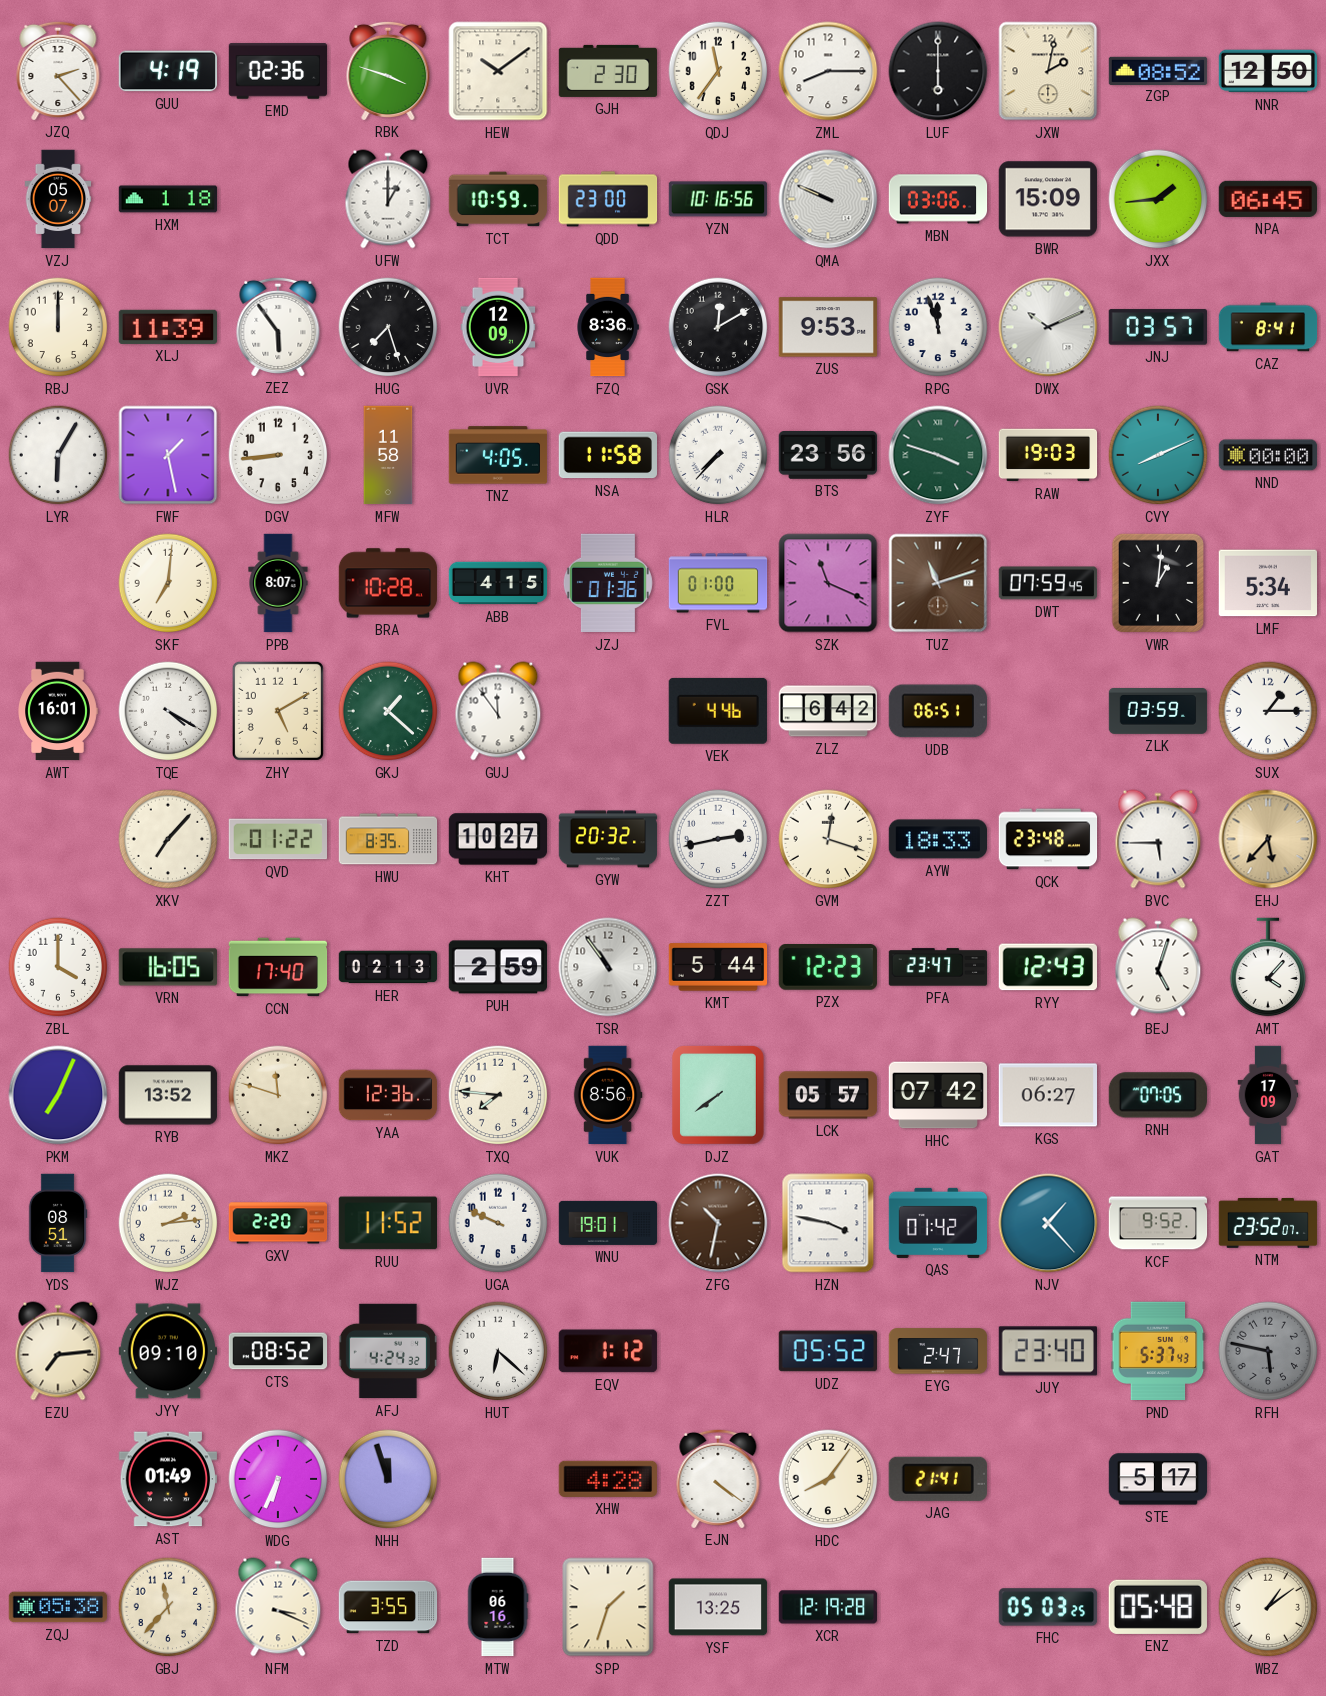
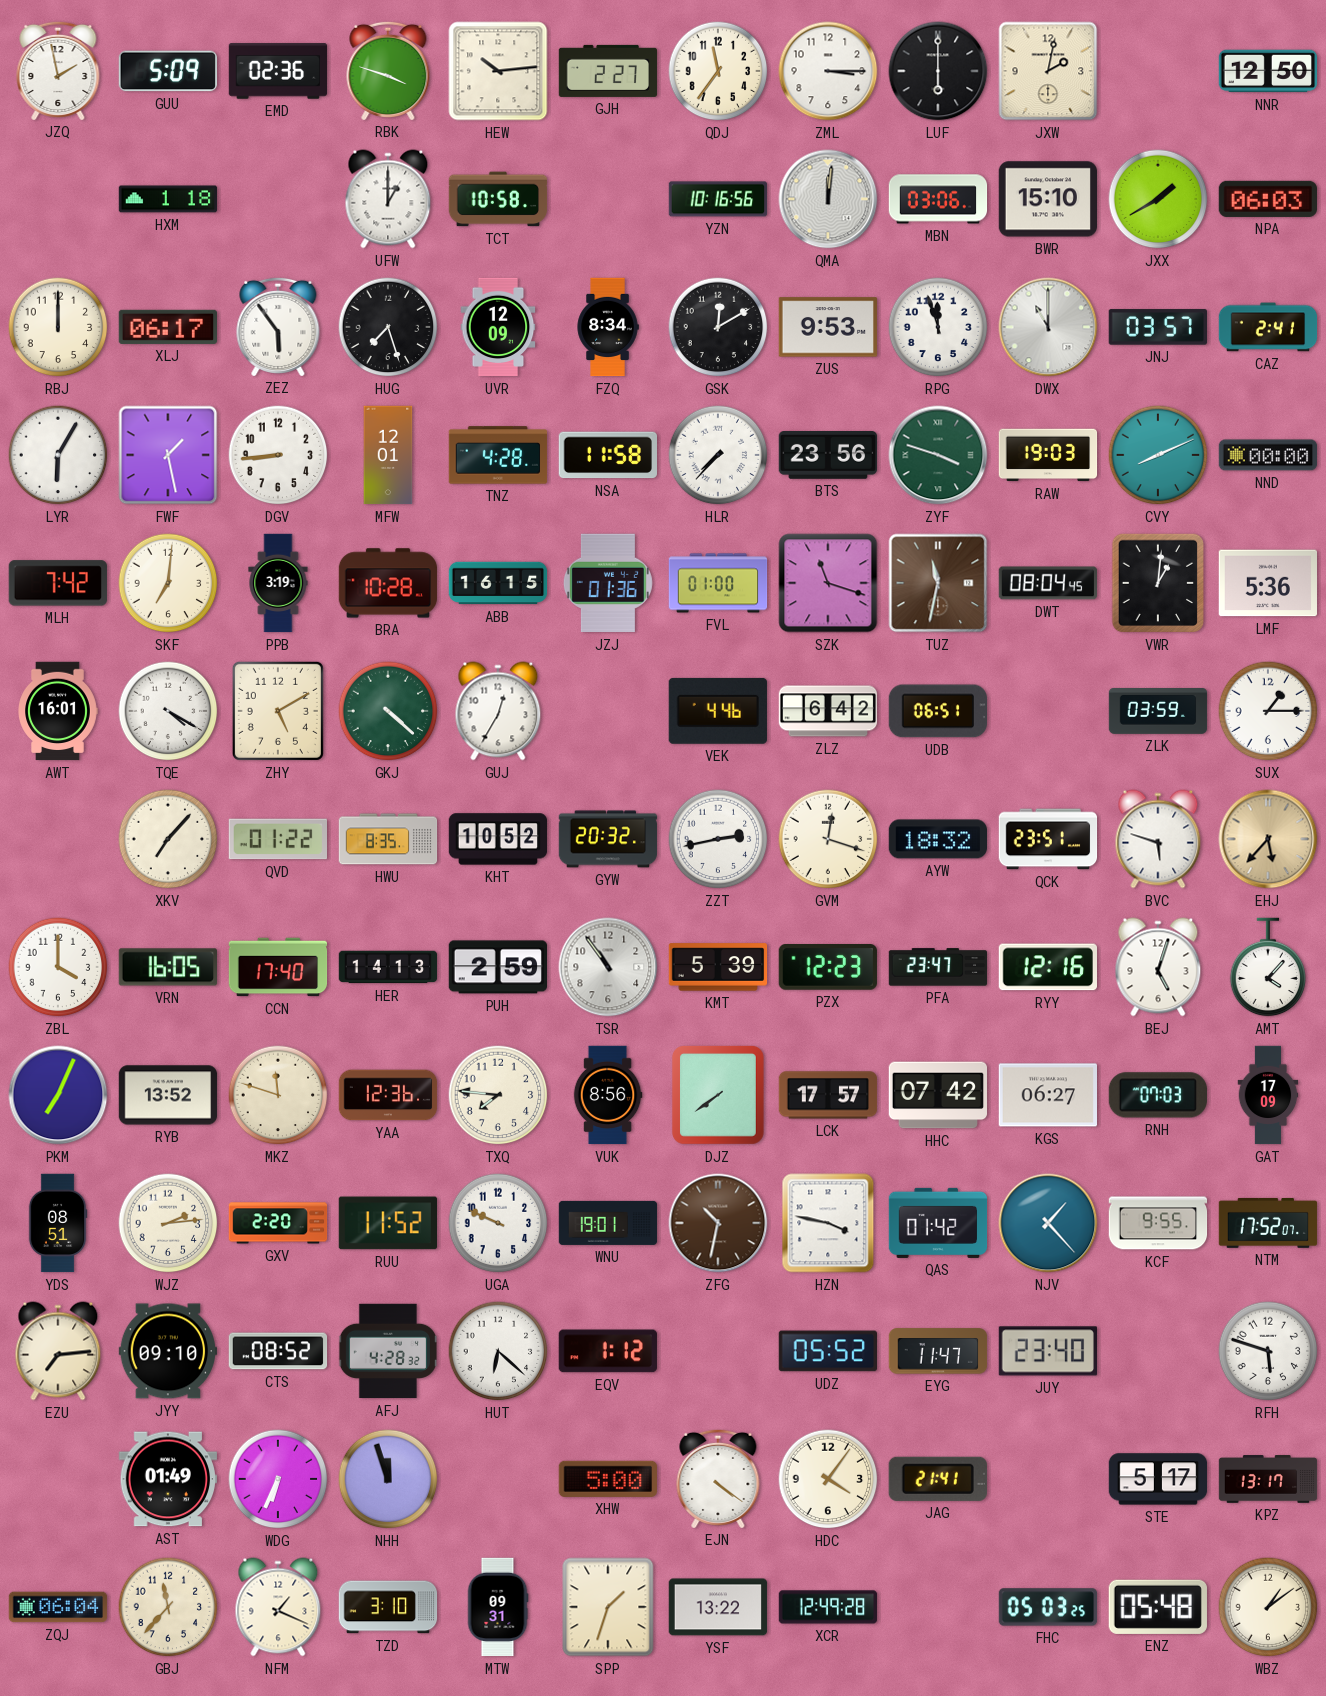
JZQ: 2:23 -> 1:58 (58, 70)
GUU: 4:19 -> 5:09 (167, 71)
HEW: 10:09 -> 10:14 (498, 71)
GJH: 2:30 -> 2:27 (608, 71)
ZML: 8:15 -> 3:15 (828, 71)
ZGP: 08:52 -> none (1158, 70)
VZJ: 05:07 -> none (58, 199)
TCT: 10:59 -> 10:58 (498, 199)
QDD: 23:00 -> none (608, 199)
QMA: 9:49 -> 12:01 (828, 199)
BWR: 15:09 -> 15:10 (1047, 199)
JXX: 1:44 -> 1:40 (1158, 199)
NPA: 06:45 -> 06:03 (1267, 199)
XLJ: 11:39 -> 06:17 (167, 327)
FZQ: 8:36 -> 8:34 (608, 327)
DWX: 10:11 -> 11:00 (1048, 327)
CAZ: 8:41 -> 2:41 (1268, 327)
MFW: 11:58 -> 12:01 (388, 455)
TNZ: 4:05 -> 4:28 (498, 455)
MLH: none -> 7:42 (57, 583)
PPB: 8:07 -> 3:19 (278, 583)
ABB: 4:15 -> 16:15 (498, 583)
SZK: 11:19 -> 11:18 (828, 583)
TUZ: 11:12 -> 11:32 (938, 583)
DWT: 07:59 -> 08:04 (1047, 583)
LMF: 5:34 -> 5:36 (1268, 583)
GKJ: 1:22 -> 4:22 (388, 711)
GUJ: 11:54 -> 12:35 (498, 711)
KHT: 10:27 -> 10:52 (498, 839)
AYW: 18:33 -> 18:32 (938, 839)
QCK: 23:48 -> 23:51 (1048, 839)
BVC: 5:45 -> 5:48 (1158, 839)
HER: 02:13 -> 14:13 (388, 967)
KMT: 5:44 -> 5:39 (718, 967)
RYY: 12:43 -> 12:16 (1047, 967)
LCK: 05:57 -> 17:57 (828, 1095)
RNH: 07:05 -> 07:03 (1157, 1095)
KCF: 9:52 -> 9:55 (1158, 1223)
NTM: 23:52 -> 17:52 (1268, 1223)
AFJ: 4:24 -> 4:28 (387, 1351)
EYG: 2:47 -> 11:47 (938, 1351)
PND: 5:37 -> none (1158, 1351)
RFH: 5:47 -> 5:48 (1268, 1351)
RFH dial: grey -> white (1268, 1351)
XHW: 4:28 -> 5:00 (607, 1479)
HDC: 8:06 -> 4:06 (828, 1479)
KPZ: none -> 13:17 (1268, 1479)
ZQJ: 05:38 -> 06:04 (58, 1607)
NFM: 3:19 -> 1:19 (278, 1607)
TZD: 3:55 -> 3:10 (388, 1607)
MTW: 06:16 -> 09:31 (498, 1607)
YSF: 13:25 -> 13:22 (718, 1607)
XCR: 12:19 -> 12:49 (828, 1607)
